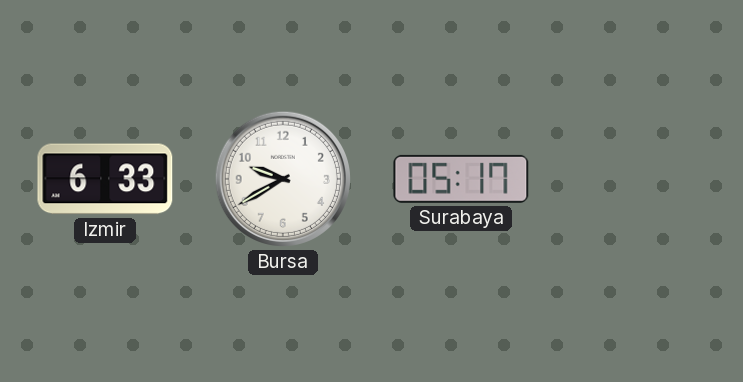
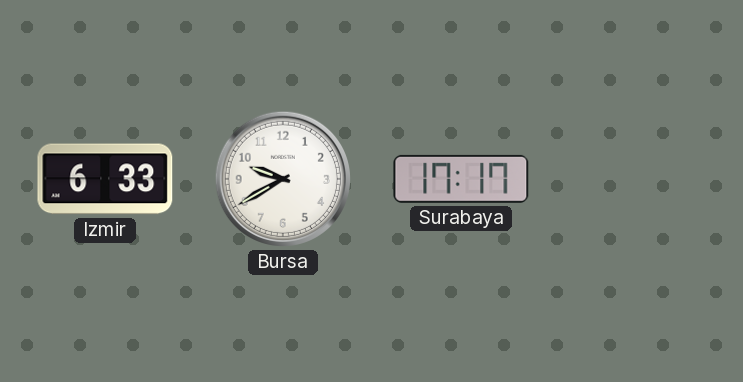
Surabaya: 05:17 -> 17:17 (461, 179)
